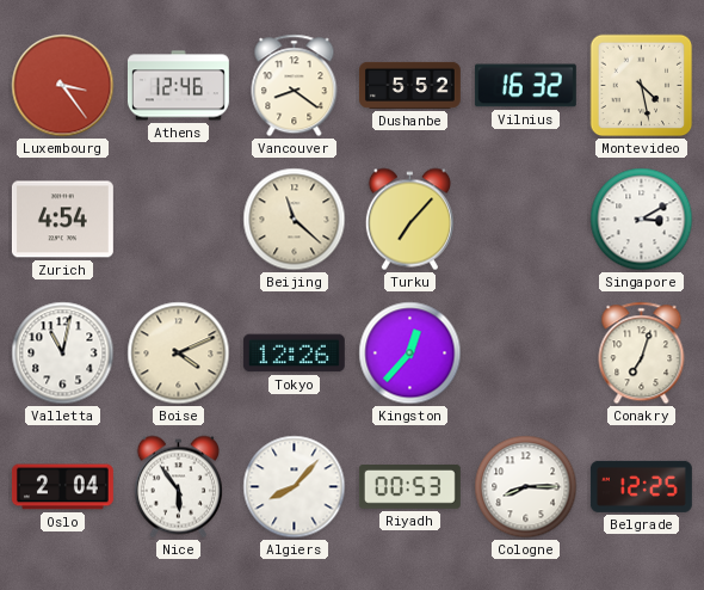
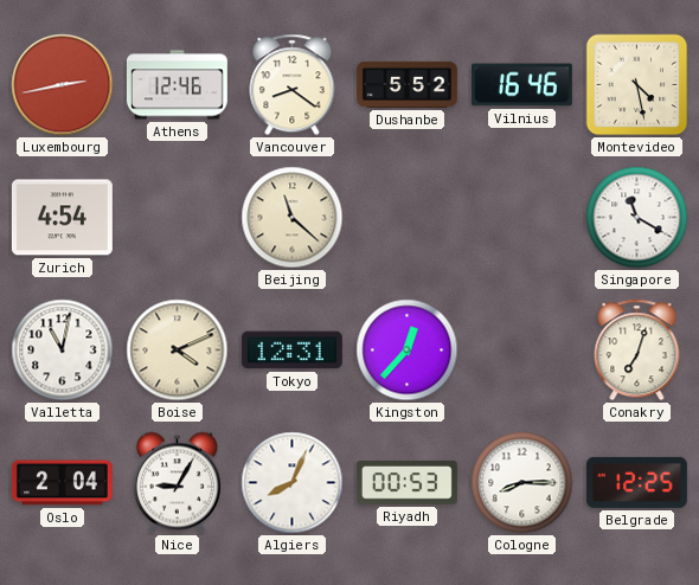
Luxembourg: 3:24 -> 2:43 (63, 85)
Vilnius: 16:32 -> 16:46 (521, 85)
Turku: 7:07 -> none (409, 220)
Singapore: 3:10 -> 11:20 (637, 218)
Tokyo: 12:26 -> 12:31 (291, 351)
Nice: 5:54 -> 9:05 (177, 483)
Algiers: 8:07 -> 8:04 (293, 483)
